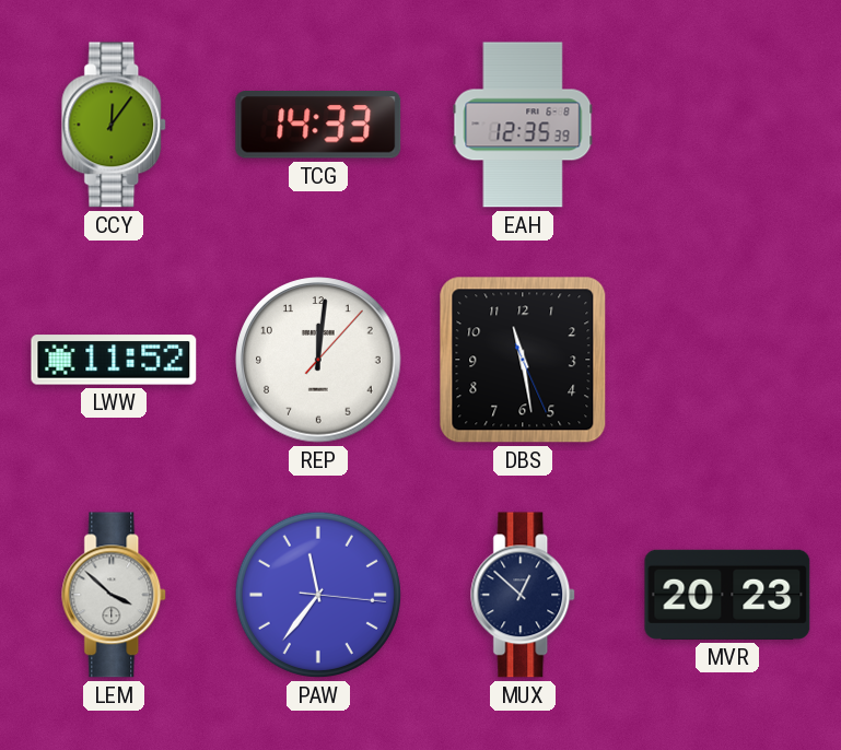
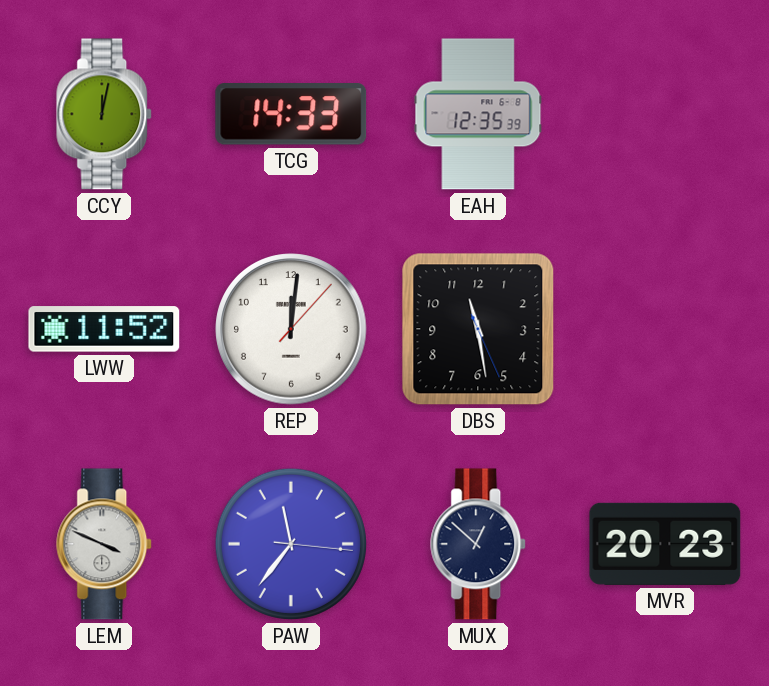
CCY: 12:06 -> 12:02 (105, 114)
LEM: 3:52 -> 3:49 (105, 544)
